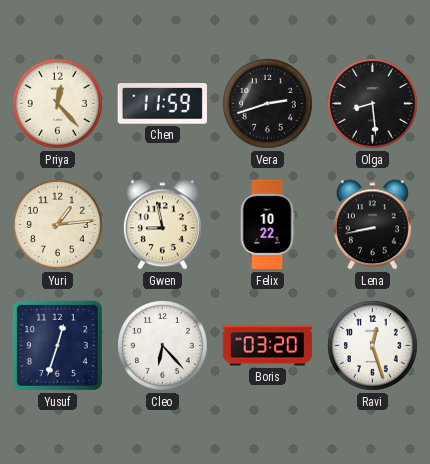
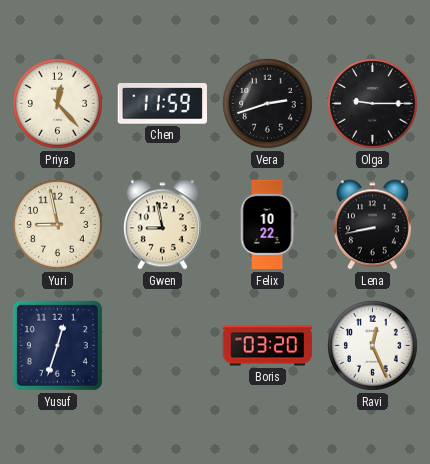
Olga: 8:29 -> 9:15 (373, 104)
Yuri: 1:14 -> 8:58 (58, 225)
Cleo: 6:23 -> none (163, 346)
Ravi: 12:27 -> 12:26 (373, 346)
